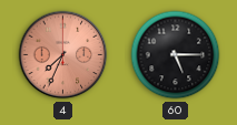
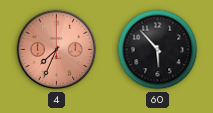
60: 5:15 -> 5:53 (158, 50)
